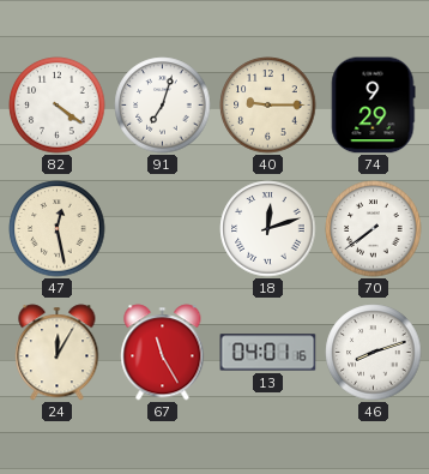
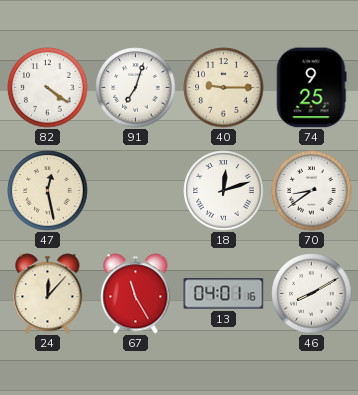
74: 9:29 -> 9:25 (312, 88)
70: 7:39 -> 8:39 (312, 191)
24: 12:05 -> 12:07 (48, 294)
46: 8:12 -> 8:10 (312, 294)
